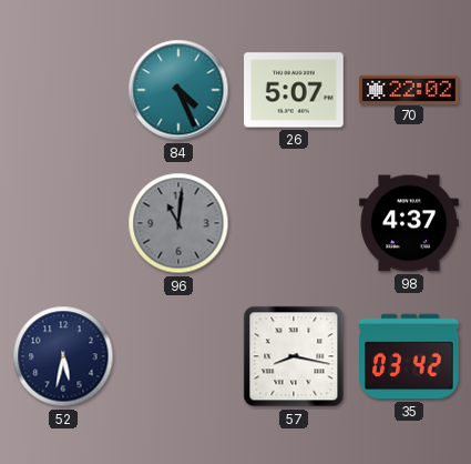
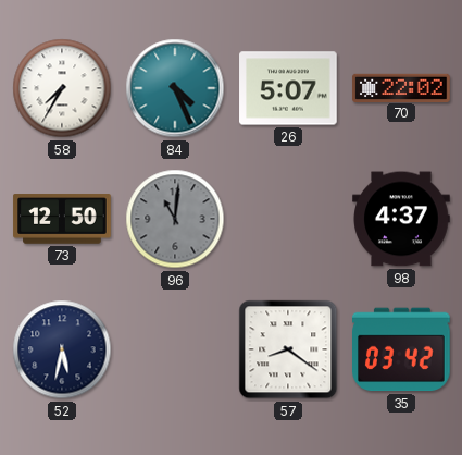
58: none -> 7:35 (62, 88)
73: none -> 12:50 (62, 219)
57: 8:17 -> 8:21 (288, 349)
